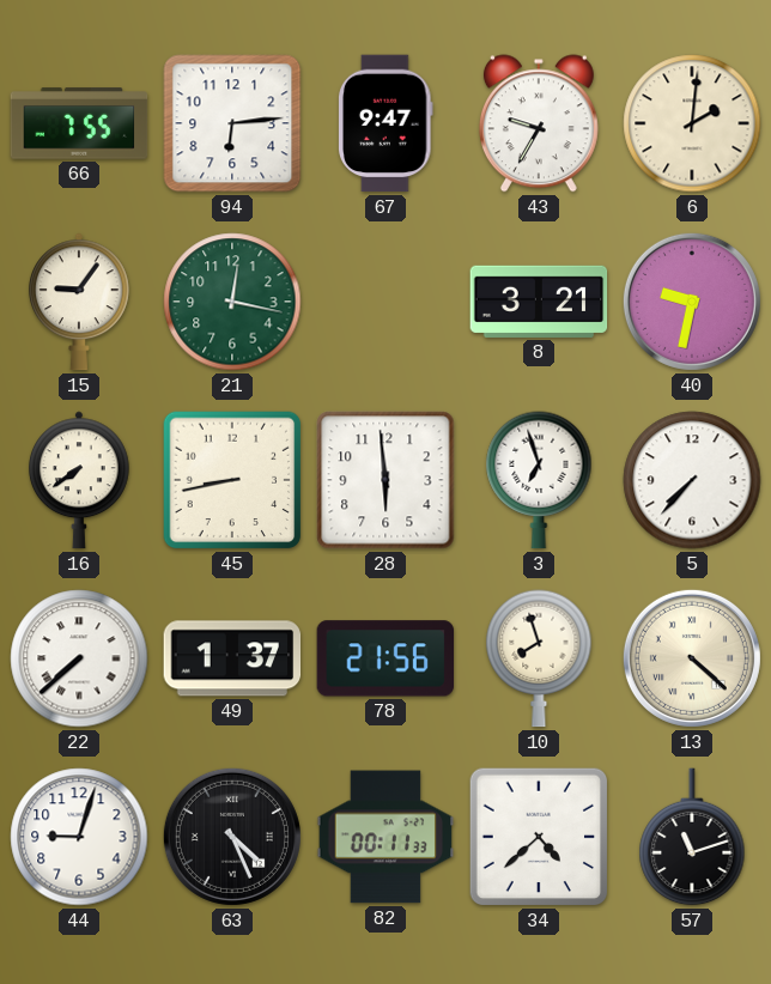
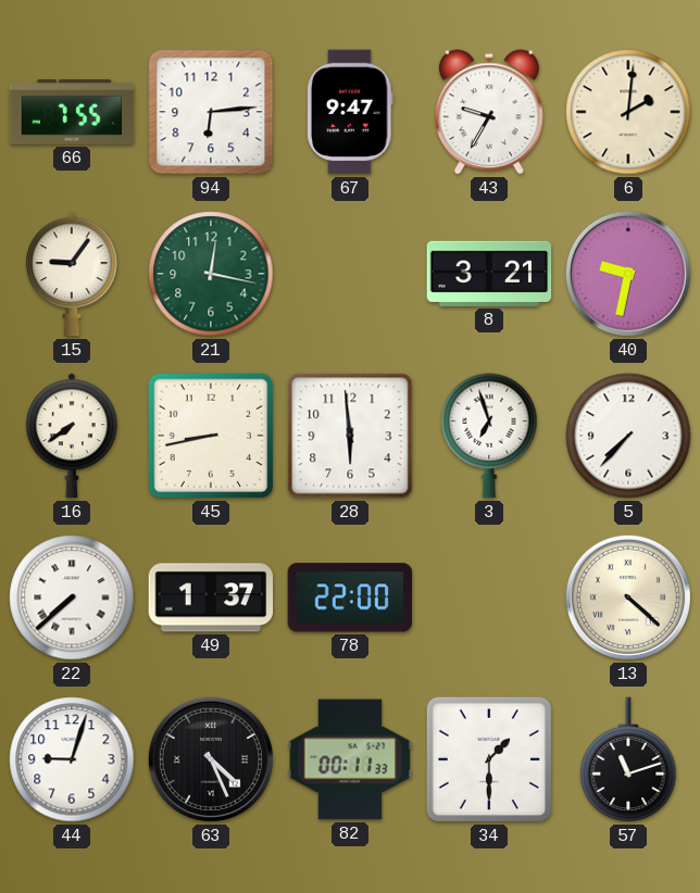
78: 21:56 -> 22:00 (350, 598)
10: 7:57 -> none (539, 658)
34: 4:38 -> 1:30 (489, 759)
